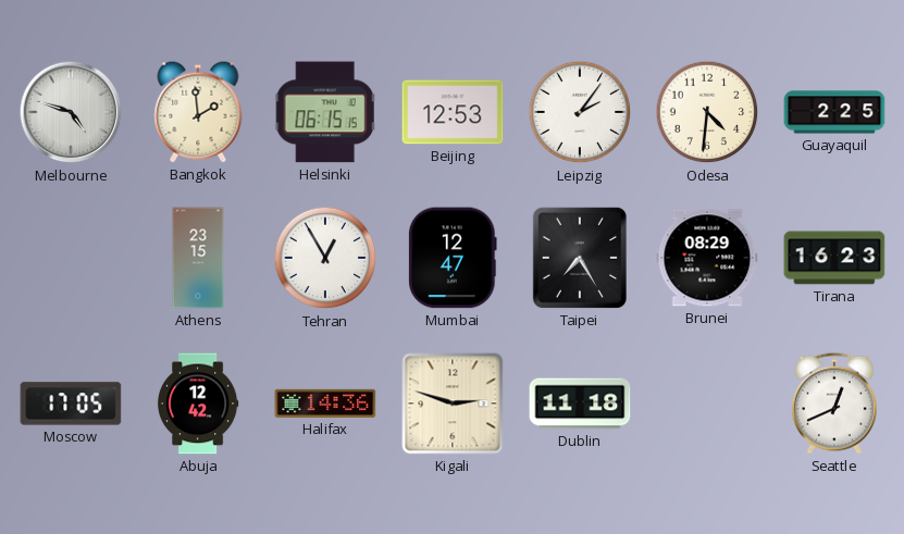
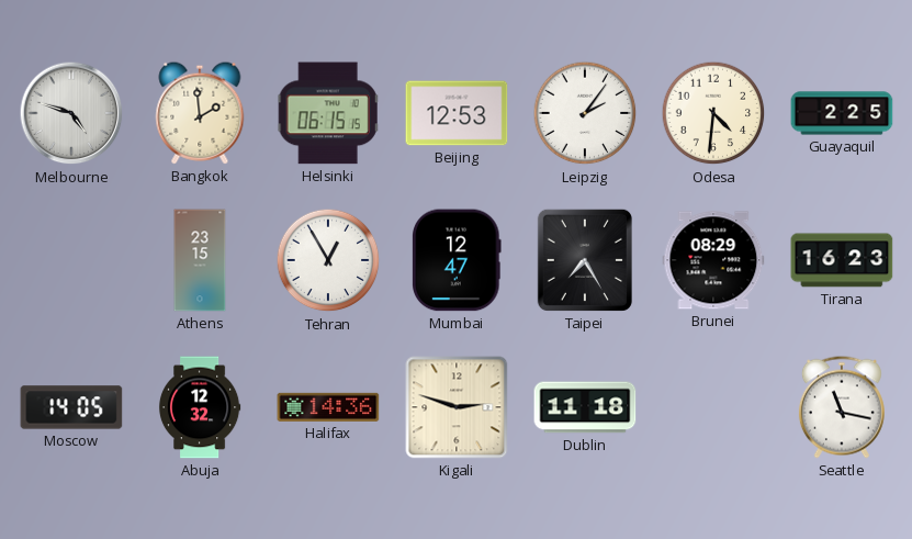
Moscow: 17:05 -> 14:05 (71, 407)
Abuja: 12:42 -> 12:32 (200, 407)
Seattle: 12:41 -> 11:17 (842, 407)
